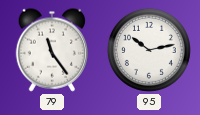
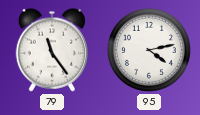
95: 10:13 -> 4:13 (149, 50)
